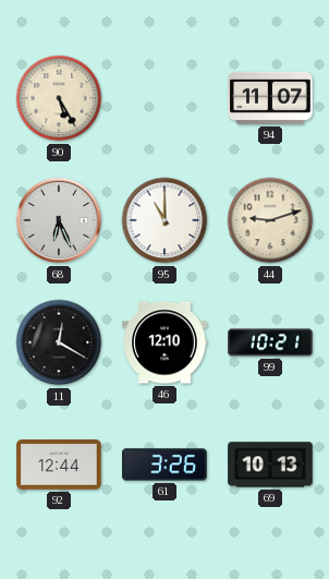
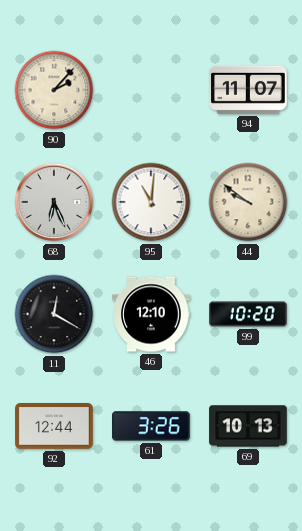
90: 5:25 -> 2:07 (54, 90)
95: 11:00 -> 11:01 (151, 202)
44: 9:12 -> 9:51 (248, 202)
99: 10:21 -> 10:20 (248, 314)
